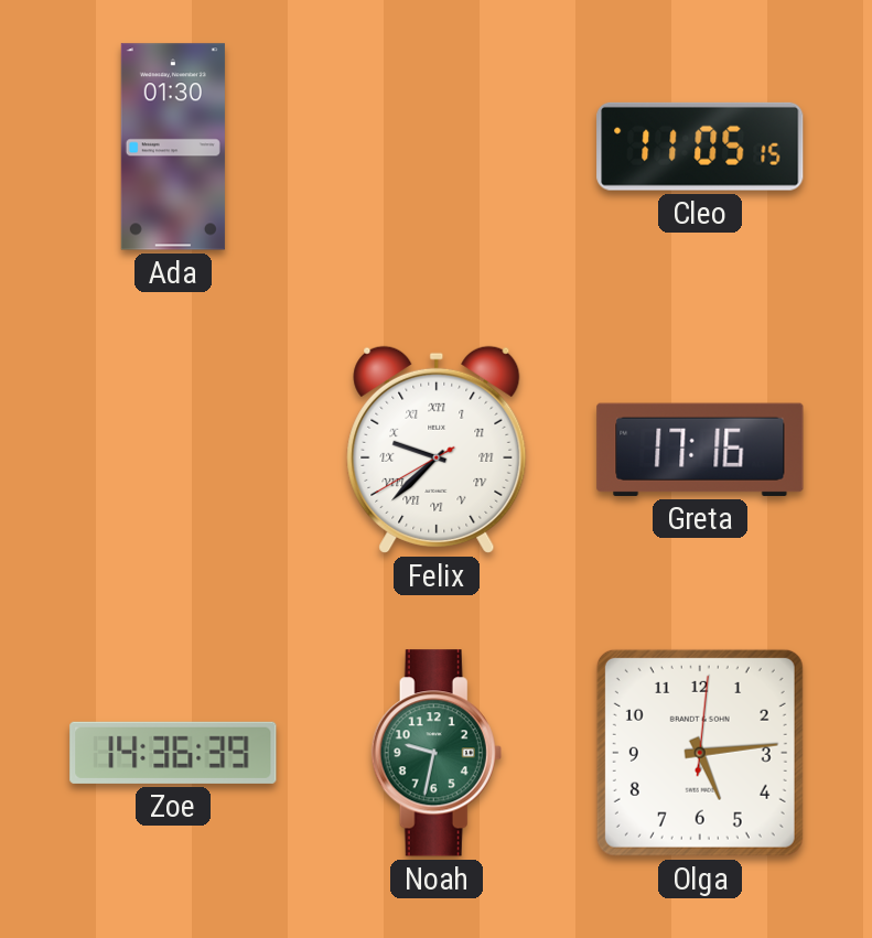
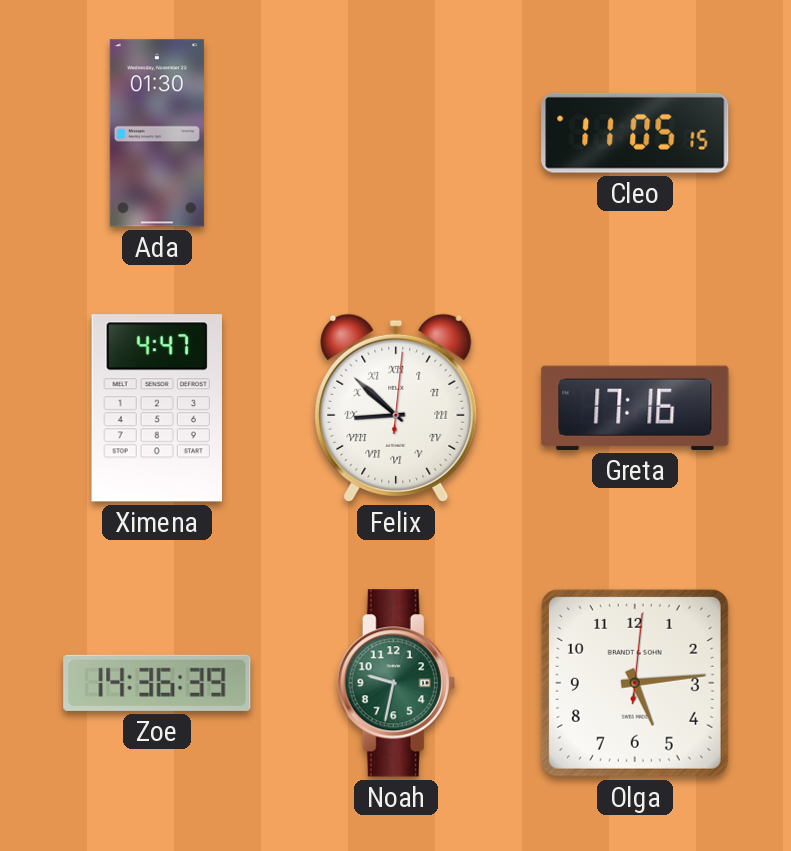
Ximena: none -> 4:47 (157, 408)
Felix: 9:37 -> 8:52 (396, 408)
